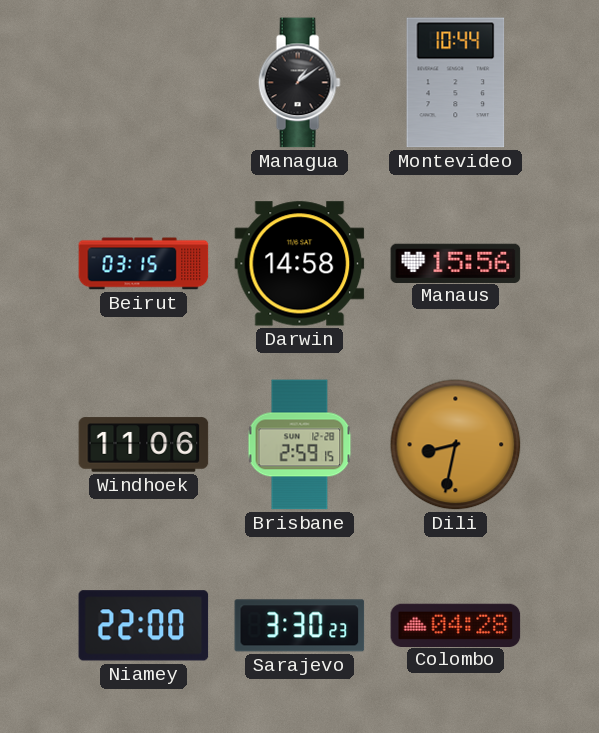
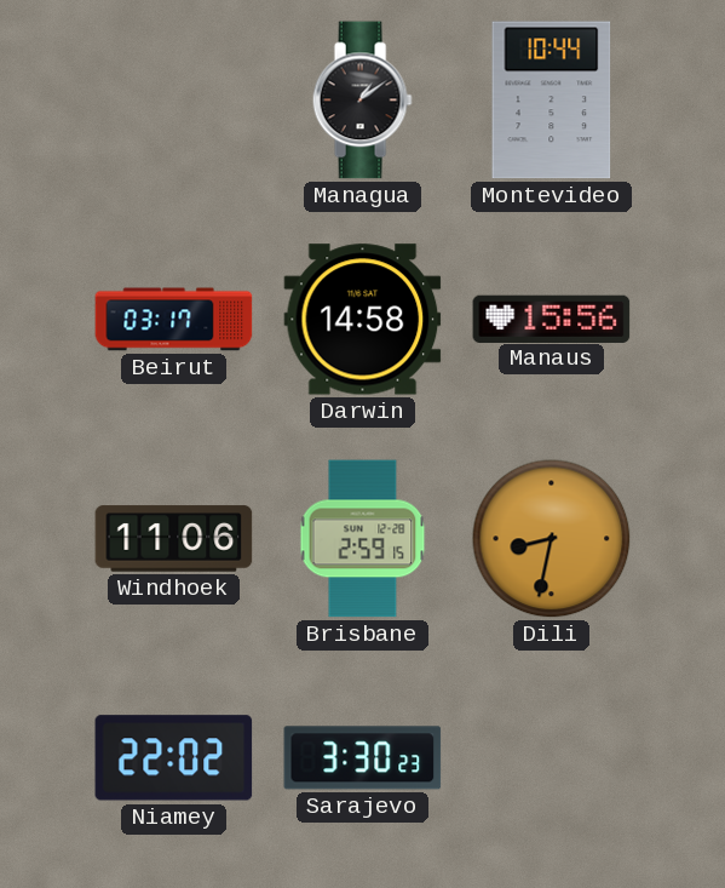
Beirut: 03:15 -> 03:17 (174, 320)
Niamey: 22:00 -> 22:02 (174, 758)
Colombo: 04:28 -> none (456, 625)
